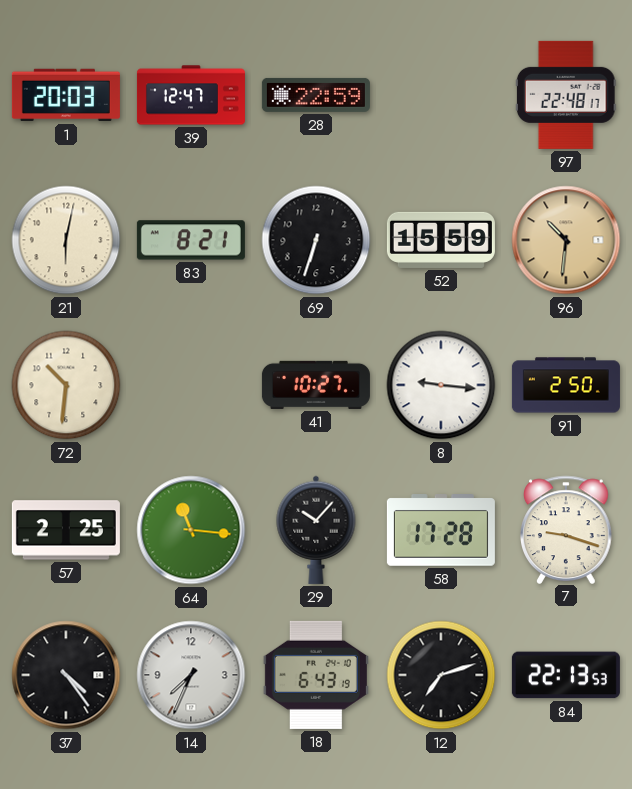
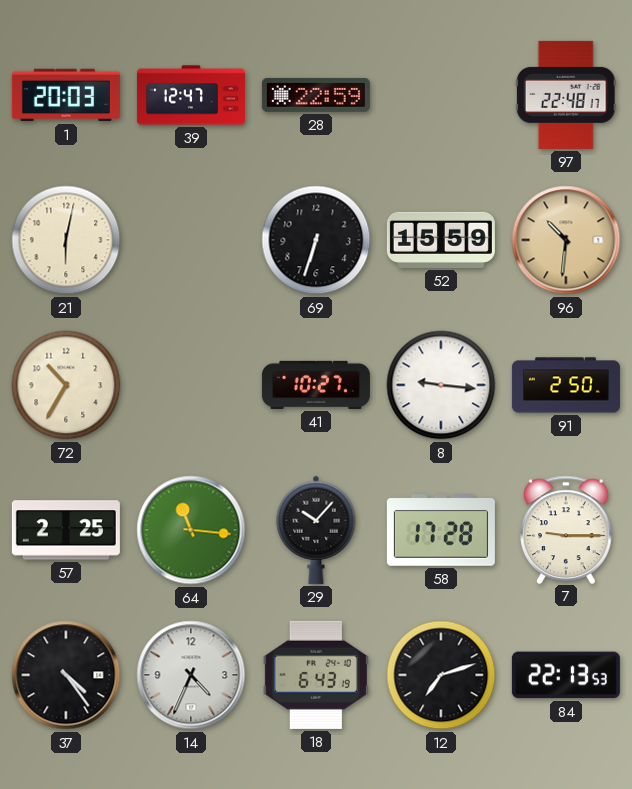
83: 8:21 -> none (191, 240)
72: 10:31 -> 10:35 (66, 385)
7: 9:18 -> 9:15 (567, 529)
14: 7:34 -> 4:34 (191, 675)
